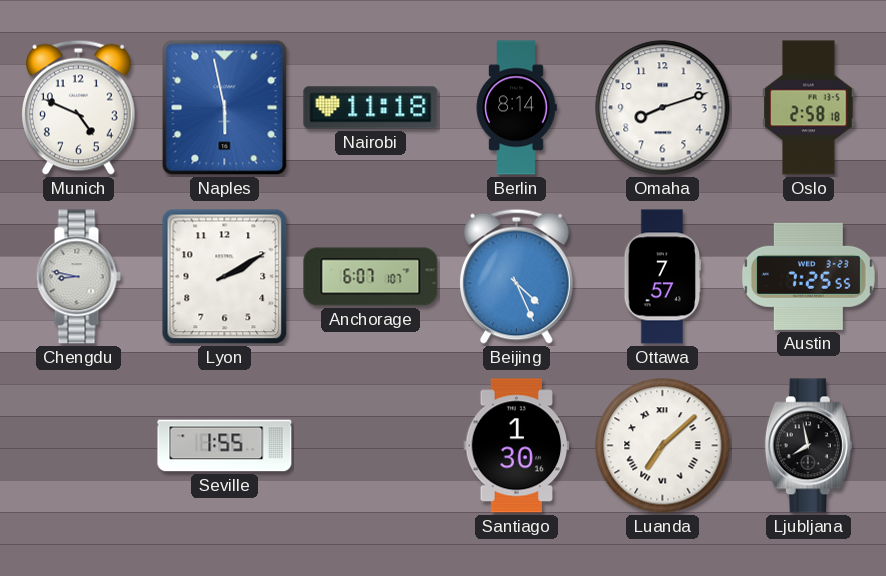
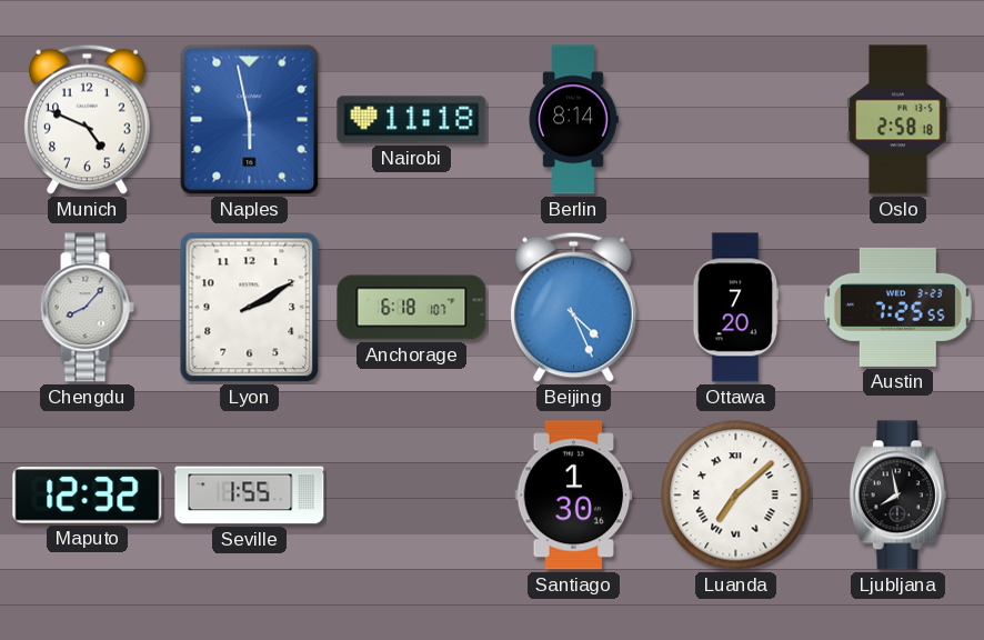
Omaha: 8:12 -> none (663, 108)
Chengdu: 8:47 -> 8:07 (87, 308)
Anchorage: 6:07 -> 6:18 (412, 308)
Ottawa: 7:57 -> 7:20 (736, 308)
Maputo: none -> 12:32 (88, 496)
